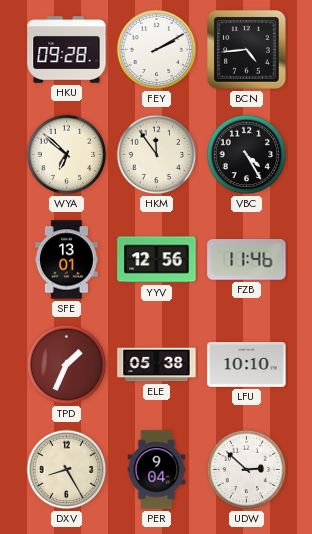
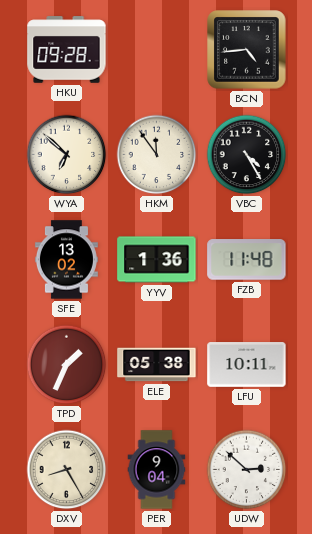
FEY: 2:10 -> none (157, 50)
SFE: 13:01 -> 13:02 (66, 260)
YYV: 12:56 -> 1:36 (157, 260)
FZB: 11:46 -> 11:48 (247, 260)
LFU: 10:10 -> 10:11 (247, 365)
